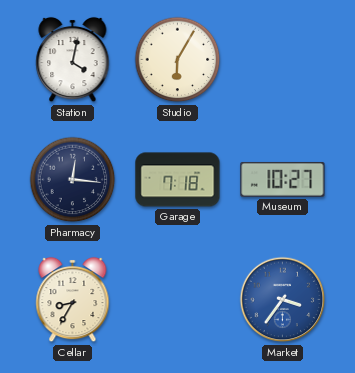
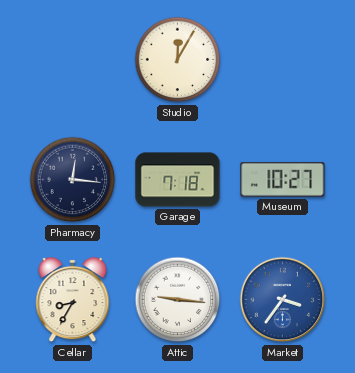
Station: 4:02 -> none (73, 60)
Studio: 6:05 -> 12:05 (178, 60)
Attic: none -> 9:16 (178, 300)
